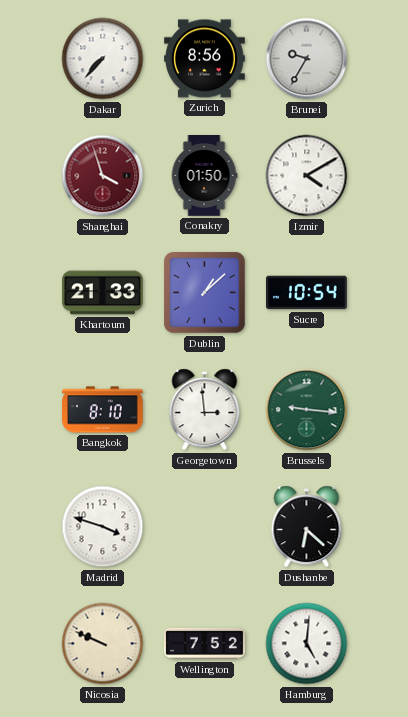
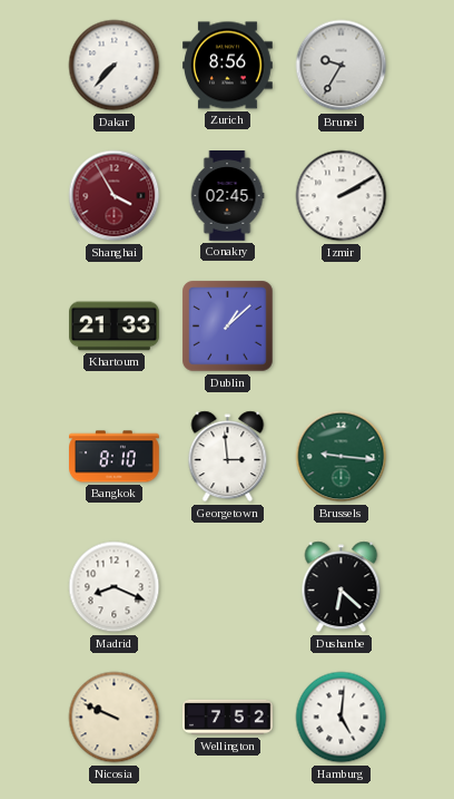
Shanghai: 3:57 -> 3:55 (115, 196)
Conakry: 01:50 -> 02:45 (227, 196)
Izmir: 4:10 -> 2:10 (342, 196)
Sucre: 10:54 -> none (307, 293)
Madrid: 3:48 -> 8:19 (115, 587)
